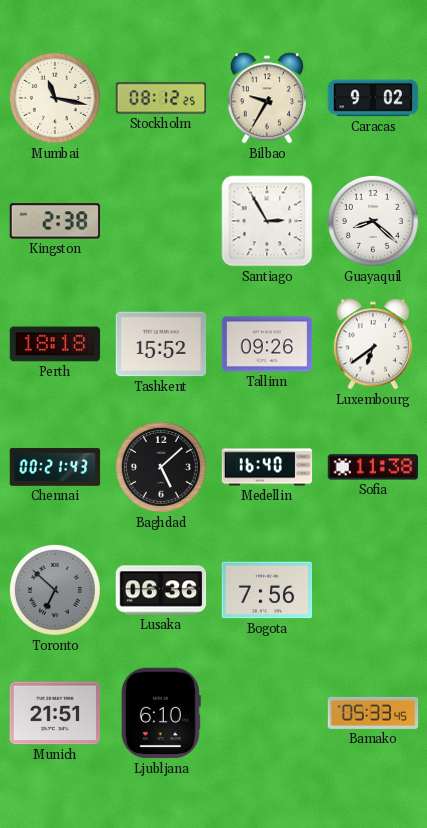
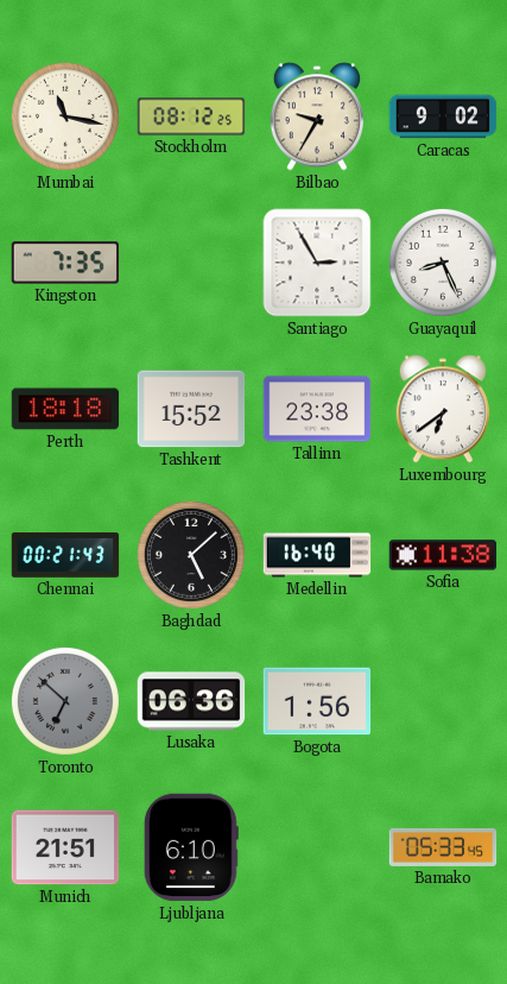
Kingston: 2:38 -> 7:35 (65, 263)
Guayaquil: 8:22 -> 8:26 (443, 263)
Tallinn: 09:26 -> 23:38 (317, 409)
Bogota: 7:56 -> 1:56 (317, 701)
